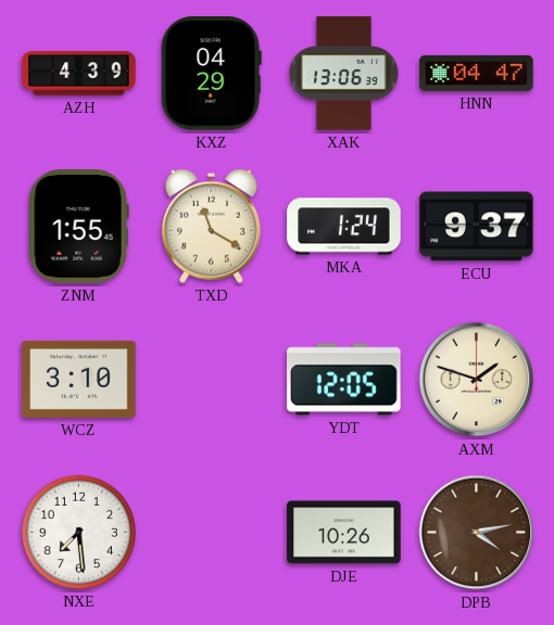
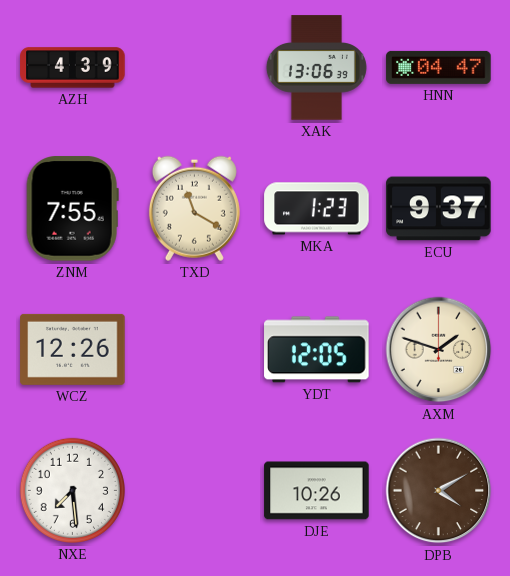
KXZ: 04:29 -> none (211, 74)
ZNM: 1:55 -> 7:55 (72, 209)
MKA: 1:24 -> 1:23 (317, 209)
WCZ: 3:10 -> 12:26 (73, 349)
DPB: 4:13 -> 4:10 (439, 491)
